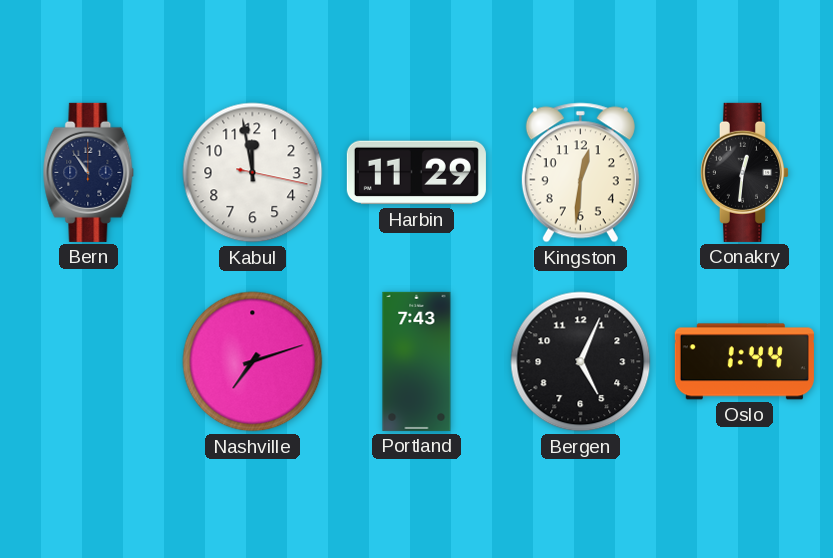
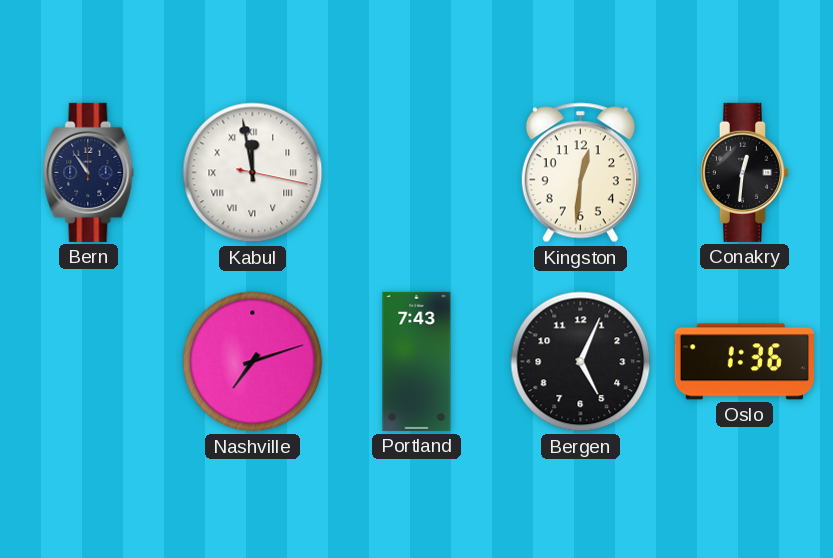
Kabul numerals: Arabic -> Roman (253, 173)
Harbin: 11:29 -> none (416, 173)
Oslo: 1:44 -> 1:36 (744, 362)
